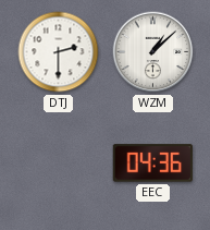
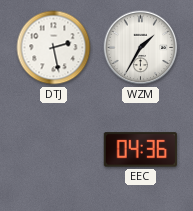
DTJ: 2:30 -> 2:28 (54, 48)
WZM: 1:08 -> 1:35 (141, 48)
